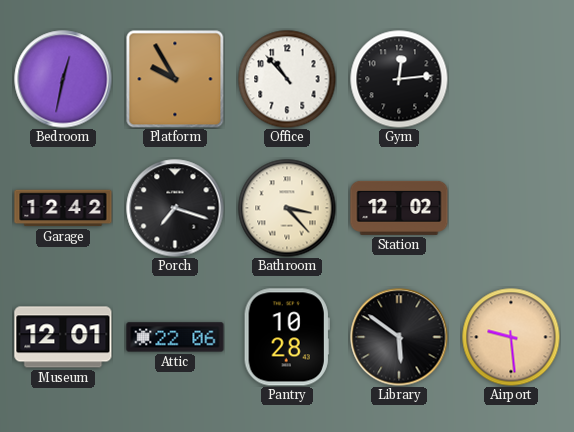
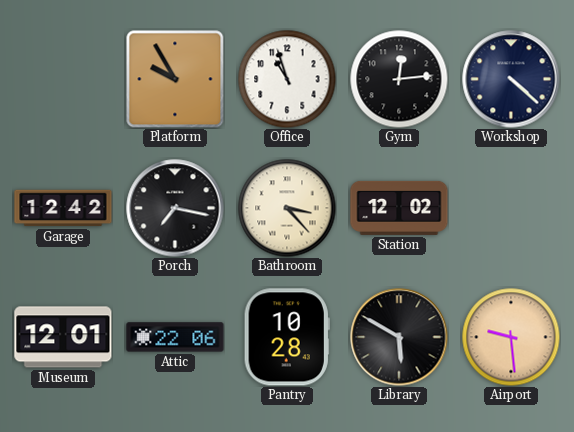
Bedroom: 12:32 -> none (63, 79)
Office: 10:53 -> 10:57 (287, 79)
Workshop: none -> 4:22 (511, 79)
Porch: 7:18 -> 7:17 (175, 208)
Library: 5:51 -> 5:50 (399, 337)
